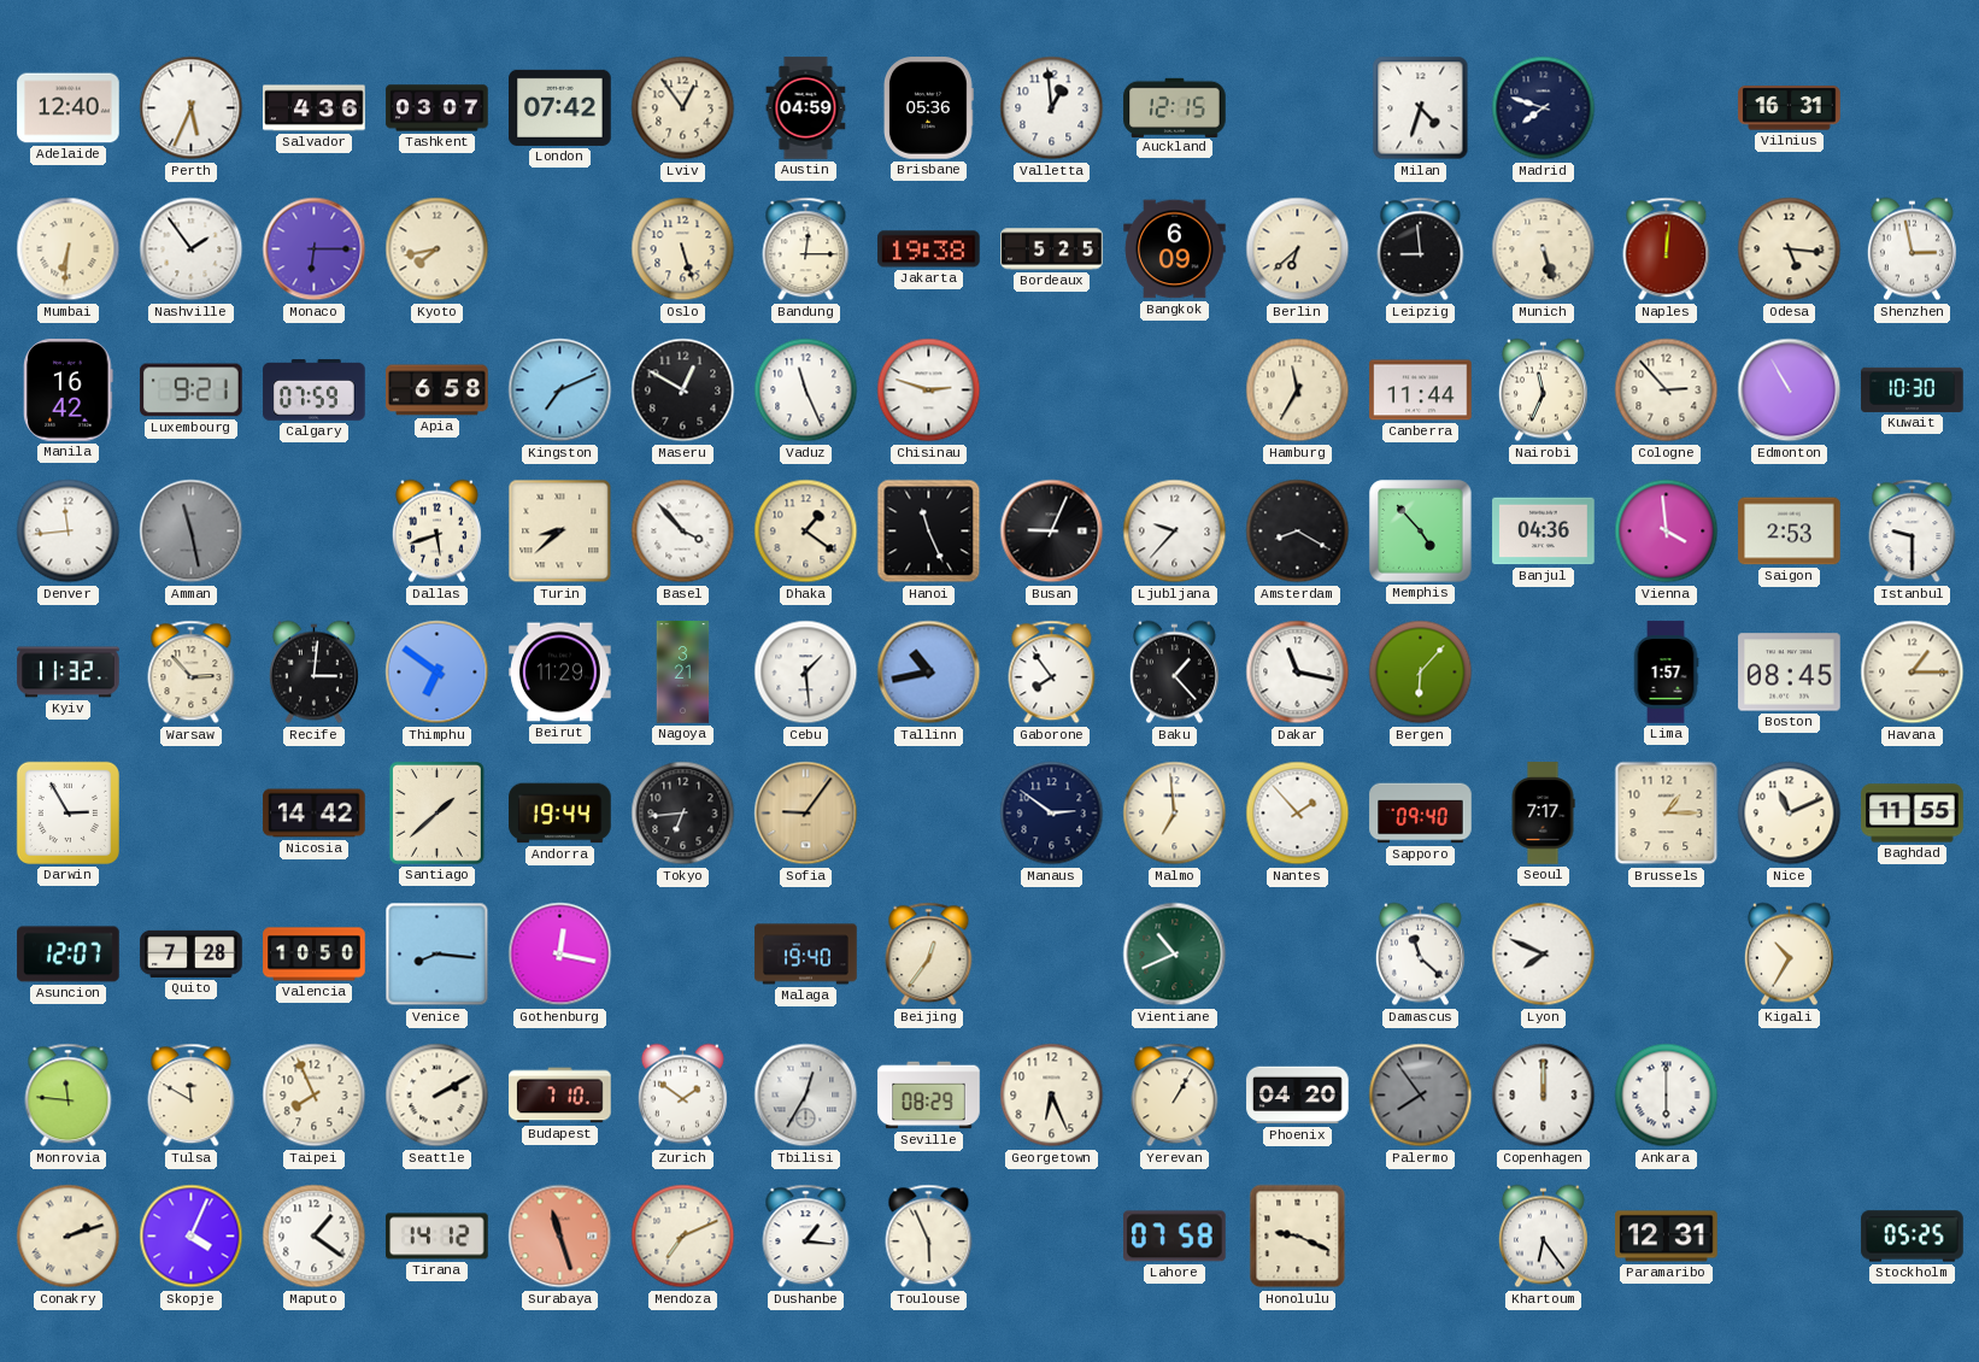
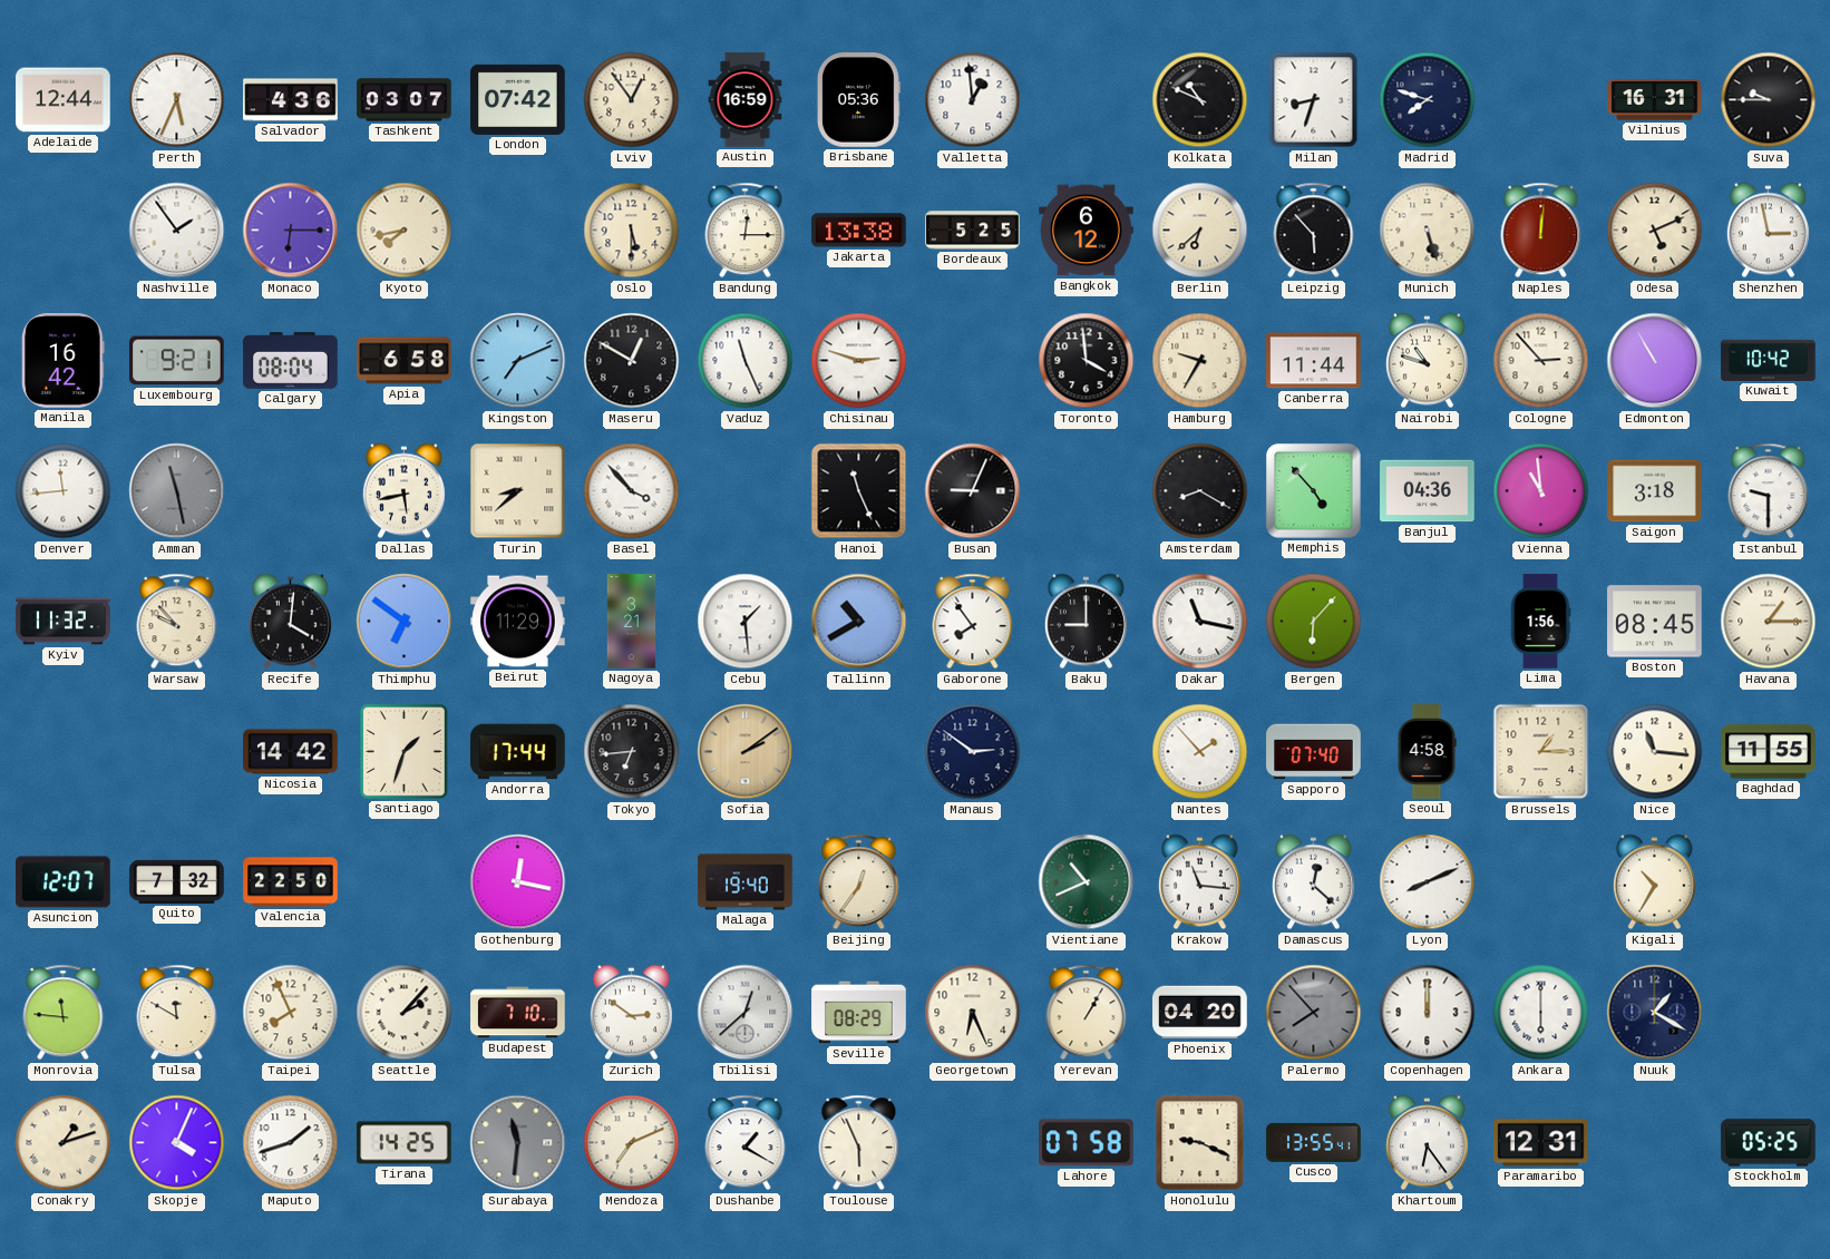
Adelaide: 12:40 -> 12:44 (64, 100)
Austin: 04:59 -> 16:59 (746, 100)
Auckland: 12:15 -> none (1175, 107)
Kolkata: none -> 10:49 (1200, 100)
Milan: 4:33 -> 8:33 (1314, 100)
Suva: none -> 9:45 (1769, 100)
Mumbai: 6:31 -> none (69, 249)
Oslo: 5:27 -> 5:30 (632, 231)
Jakarta: 19:38 -> 13:38 (859, 231)
Bangkok: 6:09 -> 6:12 (1087, 231)
Leipzig: 8:59 -> 5:53 (1314, 231)
Odesa: 5:16 -> 5:11 (1655, 231)
Calgary: 07:59 -> 08:04 (291, 361)
Toronto: none -> 3:59 (1087, 361)
Hamburg: 11:35 -> 9:35 (1200, 361)
Nairobi: 11:34 -> 10:48 (1427, 361)
Kuwait: 10:30 -> 10:42 (1769, 360)
Dallas: 5:42 -> 5:43 (403, 491)
Dhaka: 1:21 -> none (806, 532)
Ljubljana: 9:37 -> none (1175, 532)
Vienna: 3:59 -> 10:59 (1541, 491)
Saigon: 2:53 -> 3:18 (1655, 491)
Warsaw: 2:53 -> 9:53 (177, 622)
Recife: 3:01 -> 4:01 (290, 622)
Tallinn: 10:43 -> 10:40 (859, 622)
Baku: 1:23 -> 9:00 (1086, 622)
Lima: 1:57 -> 1:56 (1540, 622)
Darwin: 2:55 -> none (67, 812)
Santiago: 1:38 -> 1:33 (405, 752)
Andorra: 19:44 -> 17:44 (518, 752)
Sofia: 9:06 -> 2:09 (746, 752)
Malmo: 6:59 -> none (1175, 814)
Sapporo: 09:40 -> 07:40 (1314, 752)
Seoul: 7:17 -> 4:58 (1427, 752)
Nice: 11:11 -> 11:16 (1655, 752)
Quito: 7:28 -> 7:32 (177, 881)
Valencia: 10:50 -> 22:50 (291, 882)
Venice: 8:16 -> none (438, 955)
Krakow: none -> 11:16 (1199, 882)
Damascus: 11:22 -> 12:22 (1313, 882)
Lyon: 7:49 -> 8:11 (1428, 882)
Seattle: 2:10 -> 2:07 (405, 1013)
Zurich: 1:51 -> 2:51 (631, 1013)
Tbilisi: 12:35 -> 12:38 (746, 1013)
Palermo: 7:54 -> 7:53 (1314, 1013)
Nuuk: none -> 1:20 (1655, 1013)
Conakry: 2:12 -> 1:12 (64, 1143)
Maputo: 1:21 -> 1:42 (291, 1143)
Tirana: 14:12 -> 14:25 (405, 1143)
Surabaya: 11:27 -> 11:31 (518, 1143)
Surabaya dial: salmon -> grey (518, 1143)
Dushanbe: 1:16 -> 1:20 (746, 1143)
Cusco: none -> 13:55 (1314, 1142)
